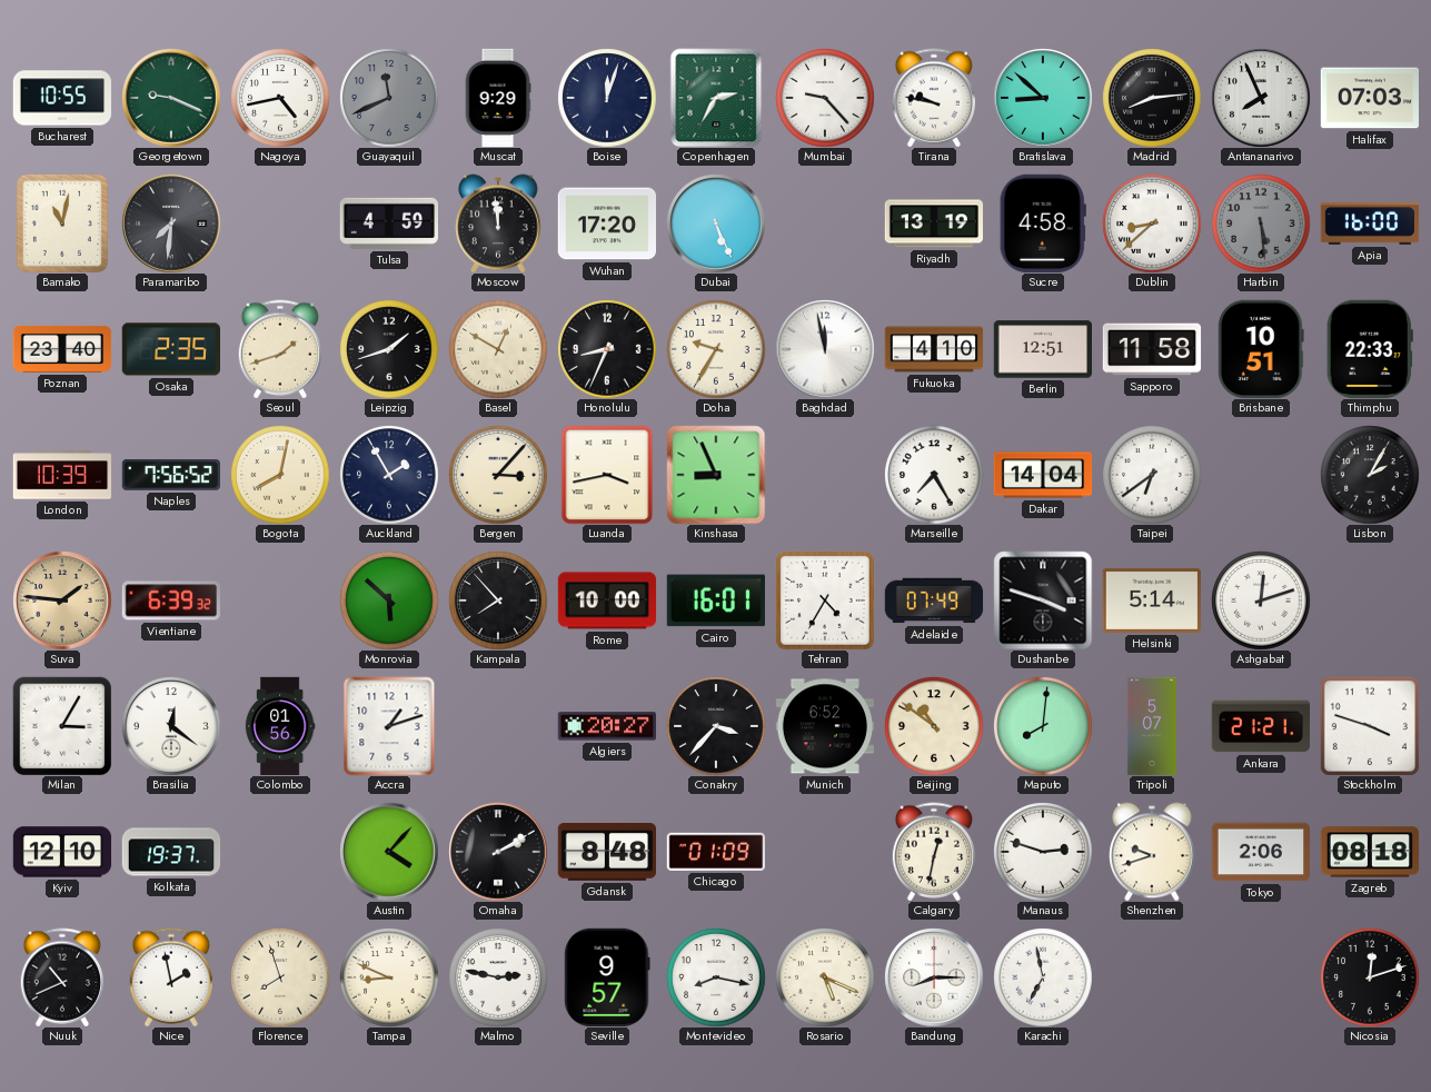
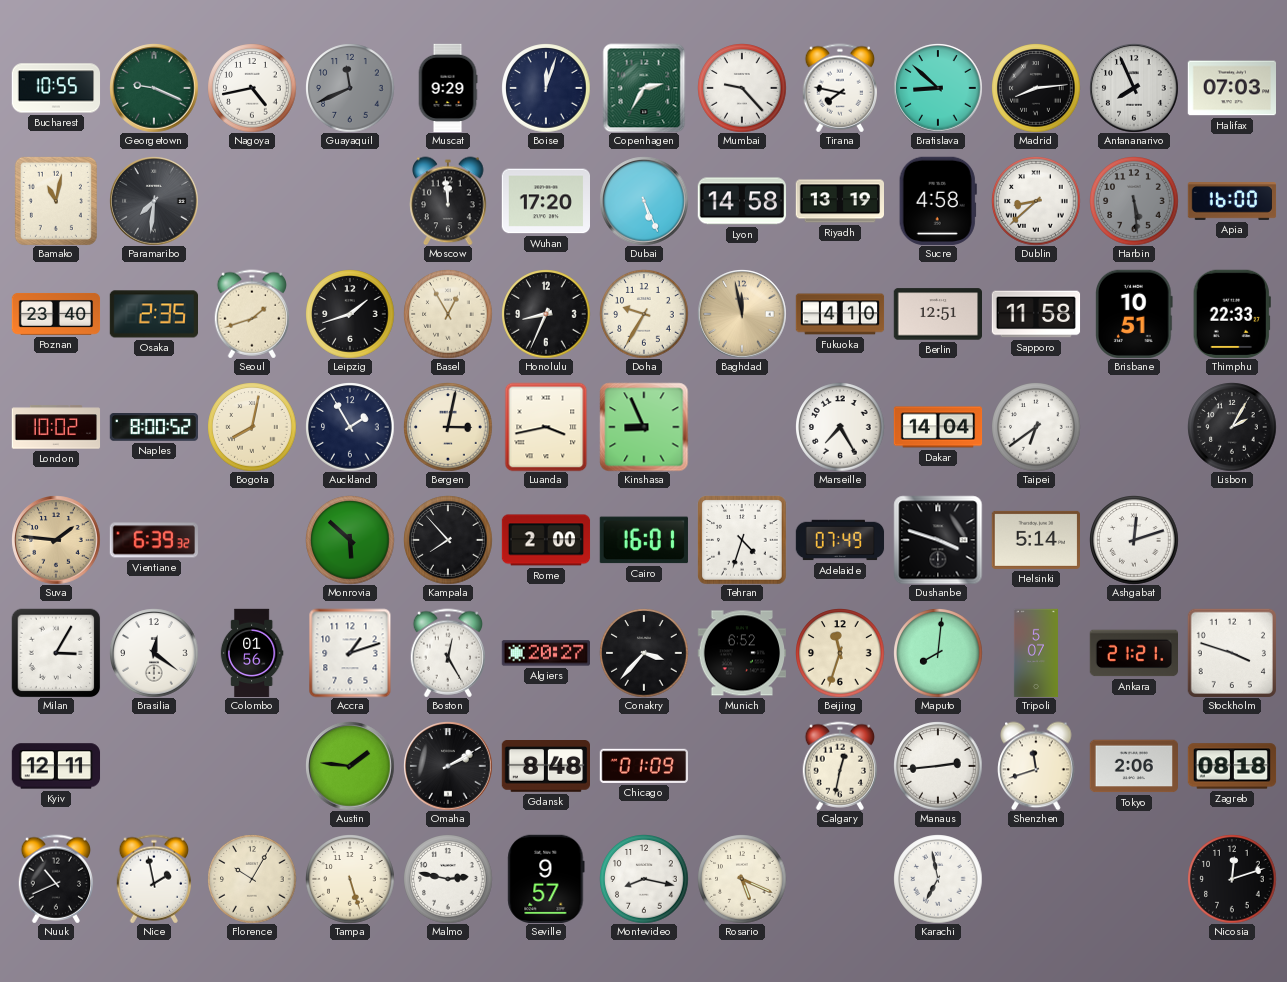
Tirana: 9:47 -> 7:47 (839, 88)
Tulsa: 4:59 -> none (388, 224)
Lyon: none -> 14:58 (742, 201)
Basel: 12:50 -> 12:55 (448, 314)
Baghdad dial: white -> champagne (742, 314)
London: 10:39 -> 10:02 (56, 427)
Naples: 7:56 -> 8:00 (153, 428)
Bergen: 3:07 -> 3:02 (448, 427)
Rome: 10:00 -> 2:00 (546, 540)
Tehran: 4:35 -> 4:33 (742, 540)
Boston: none -> 12:25 (447, 653)
Beijing: 10:51 -> 11:33 (840, 653)
Kyiv: 12:10 -> 12:11 (56, 766)
Kolkata: 19:37 -> none (171, 852)
Austin: 4:07 -> 1:46 (350, 766)
Manaus: 2:48 -> 2:44 (938, 766)
Shenzhen: 9:42 -> 11:42 (1036, 766)
Florence: 7:57 -> 10:05 (252, 879)
Tampa: 8:49 -> 5:27 (350, 879)
Bandung: 8:15 -> none (934, 977)
